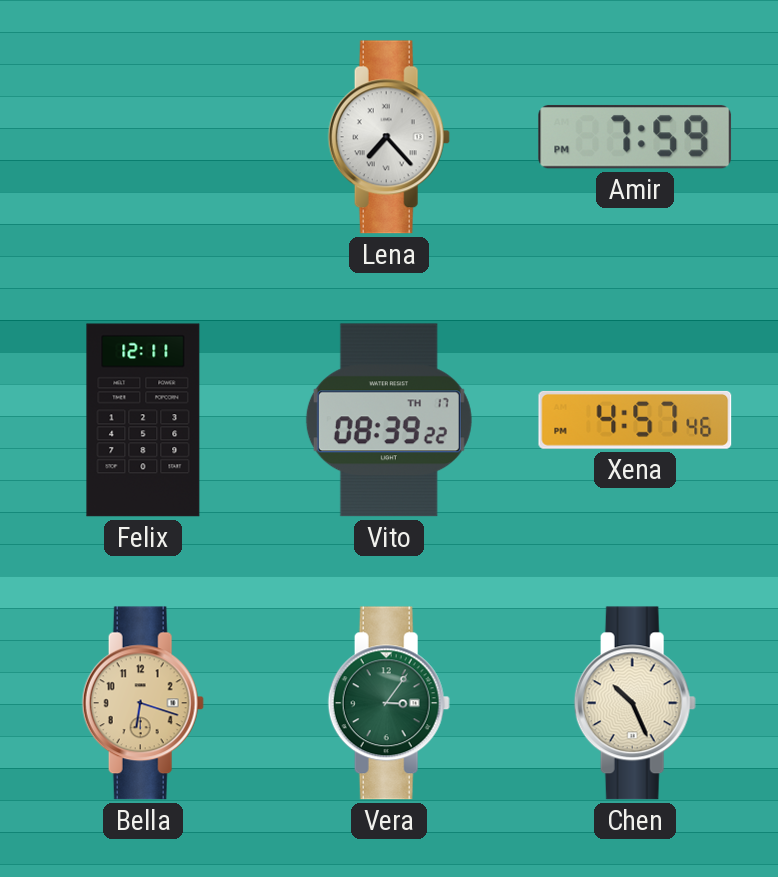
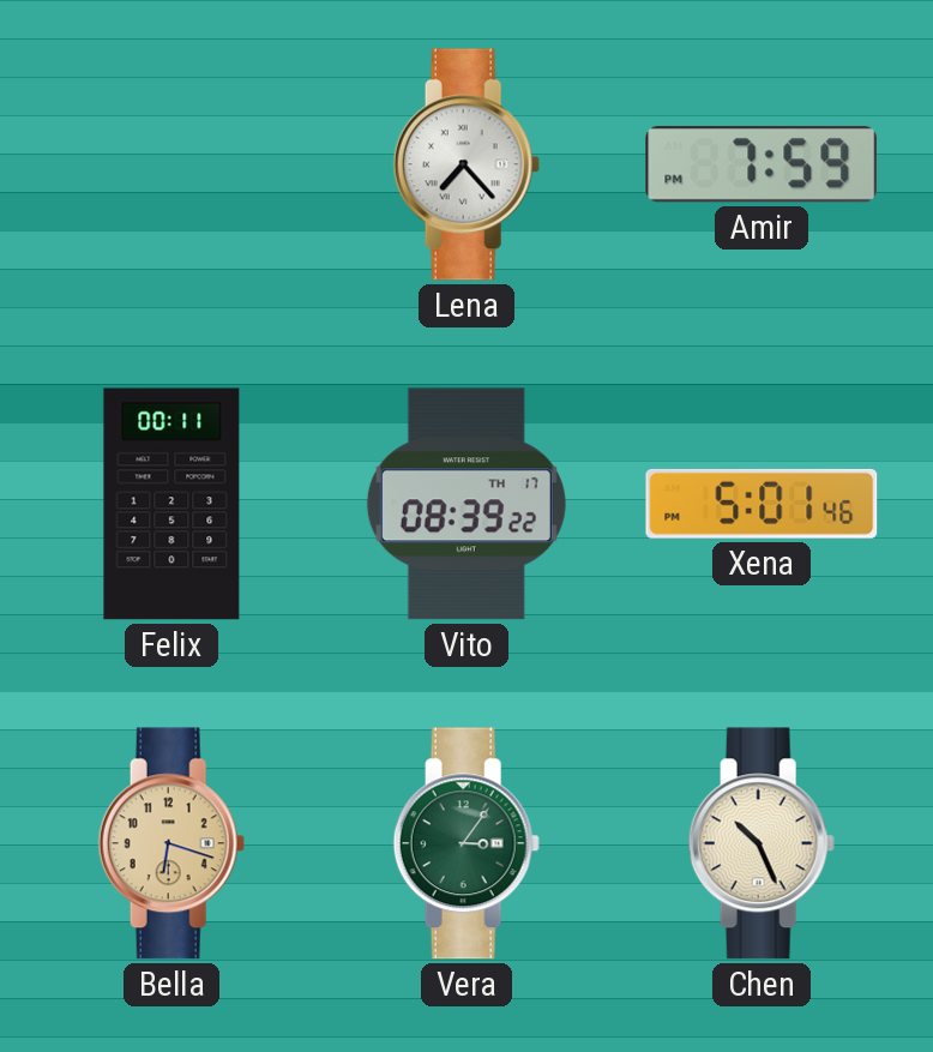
Felix: 12:11 -> 00:11 (171, 504)
Xena: 4:57 -> 5:01 (762, 504)
